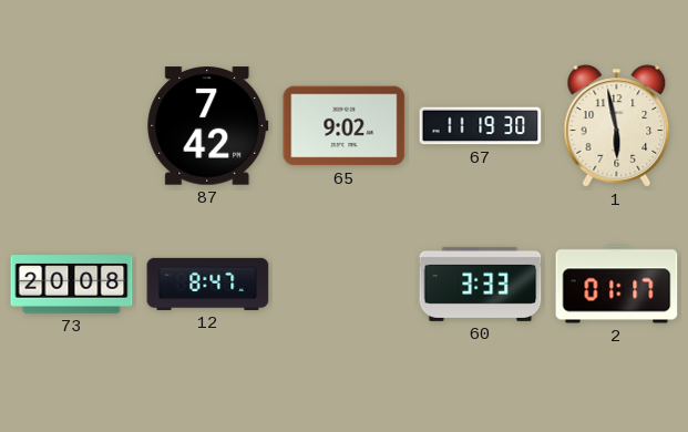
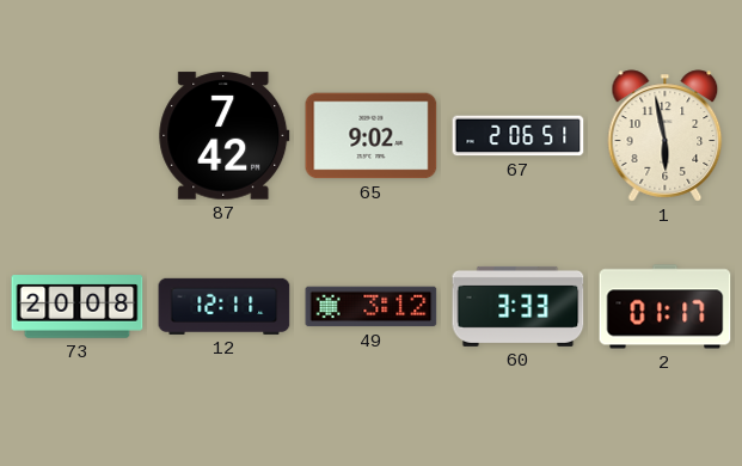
67: 11:19 -> 2:06 (519, 136)
12: 8:47 -> 12:11 (225, 306)
49: none -> 3:12 (372, 307)
